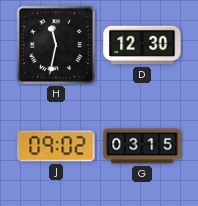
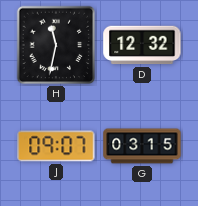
D: 12:30 -> 12:32 (142, 45)
J: 09:02 -> 09:07 (56, 146)
